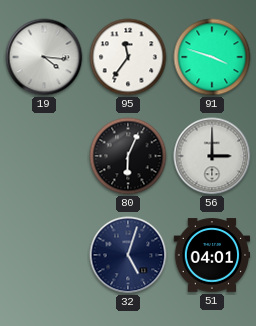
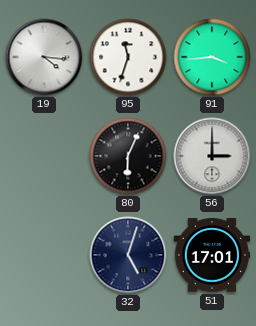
95: 11:36 -> 11:33 (128, 57)
91: 3:48 -> 3:44 (212, 57)
51: 04:01 -> 17:01 (212, 255)
